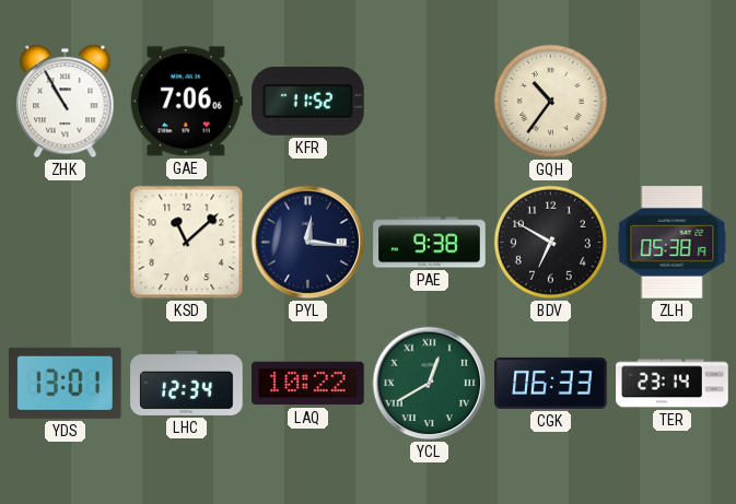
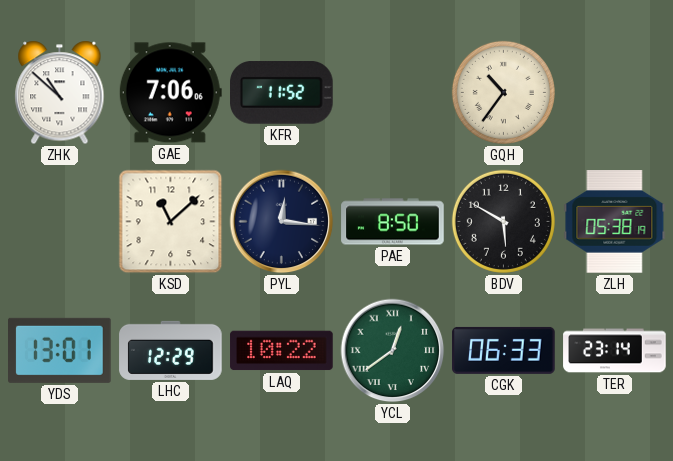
ZHK: 10:55 -> 10:52 (60, 93)
PAE: 9:38 -> 8:50 (393, 222)
BDV: 6:50 -> 5:50 (503, 221)
LHC: 12:34 -> 12:29 (171, 350)
YCL: 12:40 -> 12:39 (393, 351)
